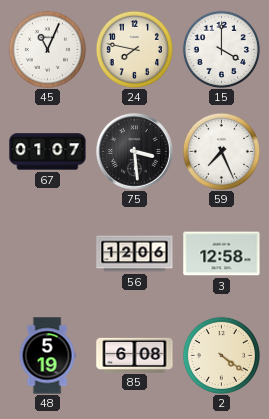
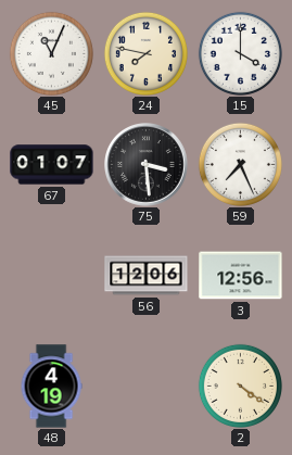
3: 12:58 -> 12:56 (241, 276)
48: 5:19 -> 4:19 (51, 387)
85: 6:08 -> none (135, 355)
